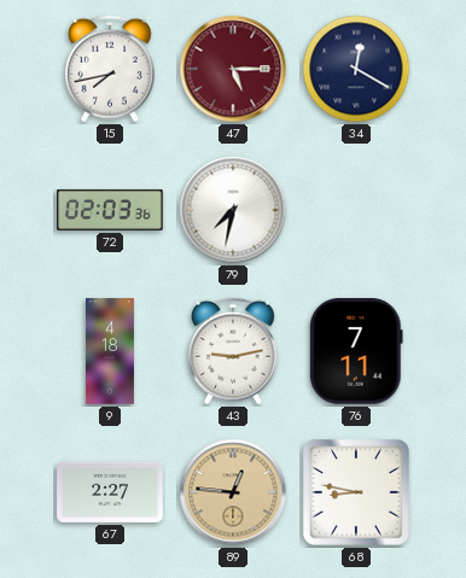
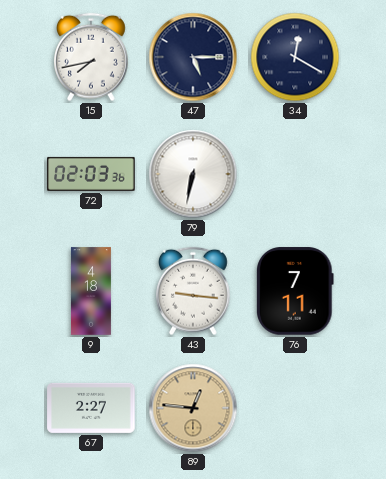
47 dial: burgundy -> navy (193, 57)
79: 7:32 -> 6:32 (193, 174)
43: 9:13 -> 9:16 (194, 291)
68: 8:47 -> none (357, 494)
